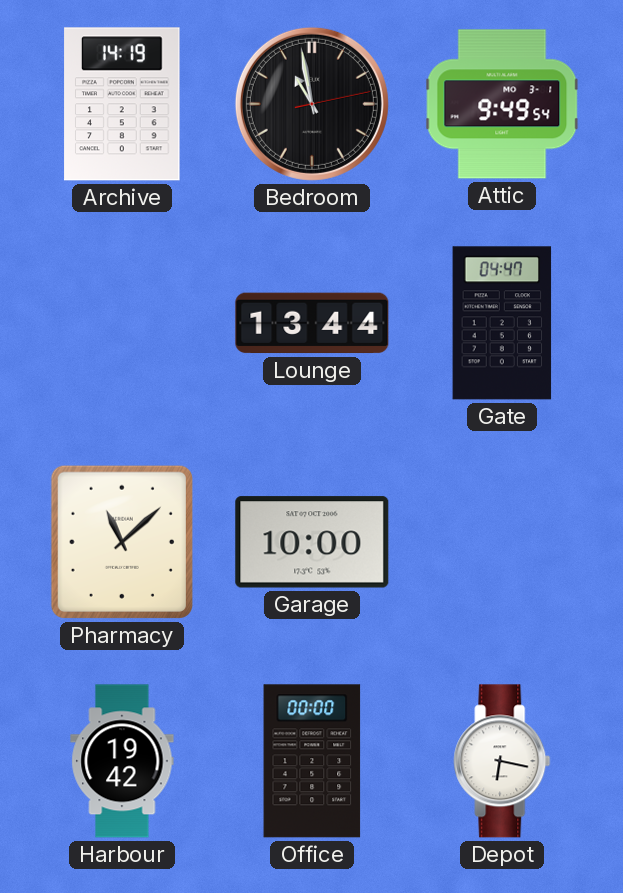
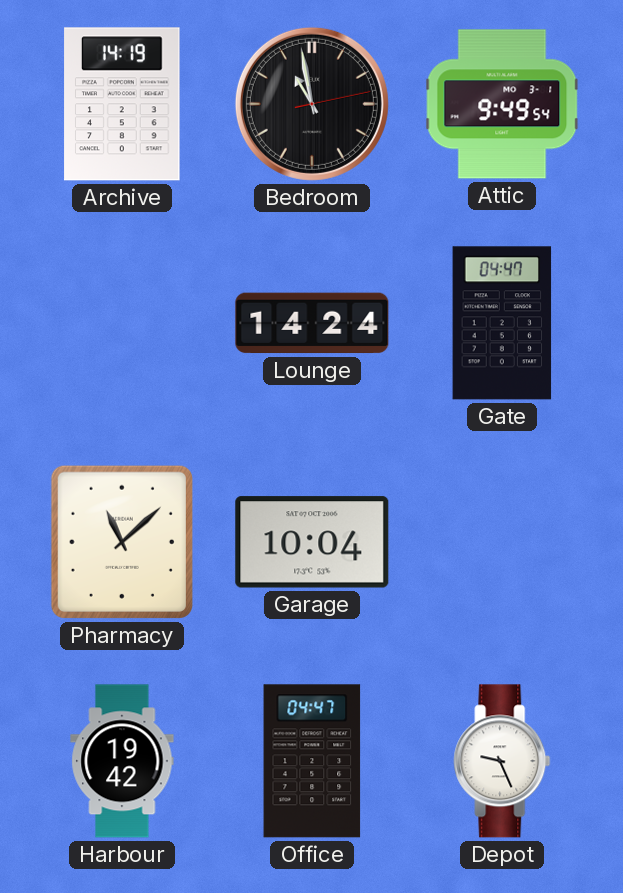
Lounge: 13:44 -> 14:24 (312, 323)
Garage: 10:00 -> 10:04 (312, 542)
Office: 00:00 -> 04:47 (312, 761)
Depot: 6:17 -> 9:26 (502, 761)
